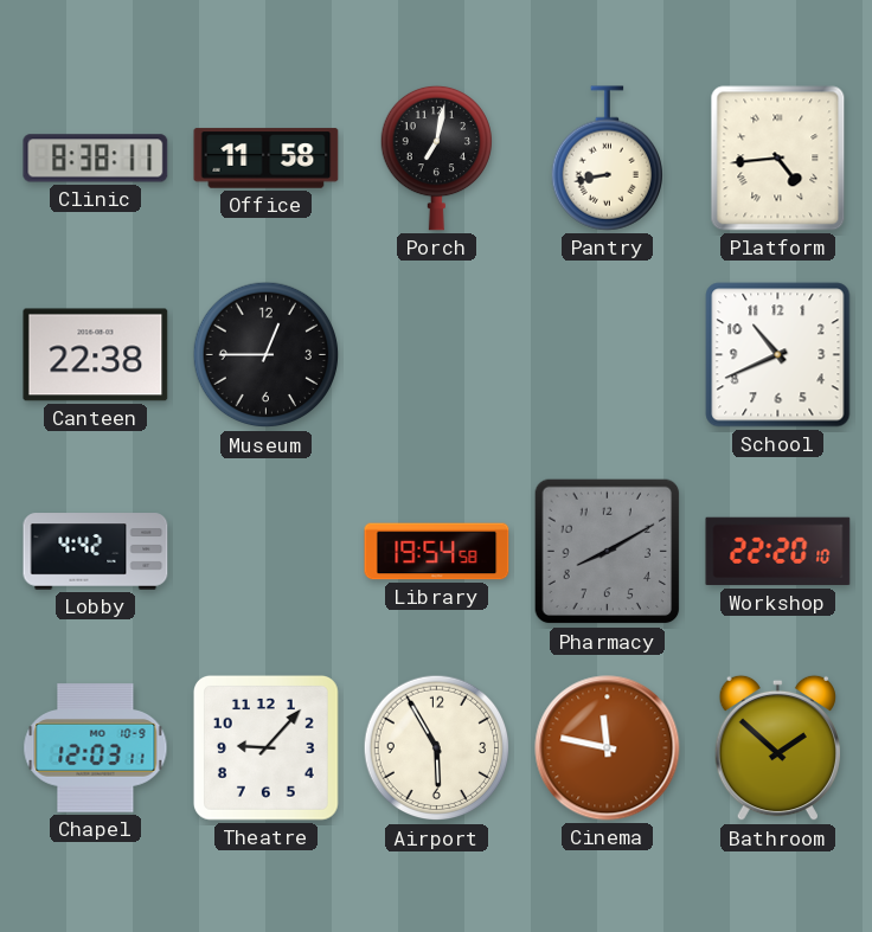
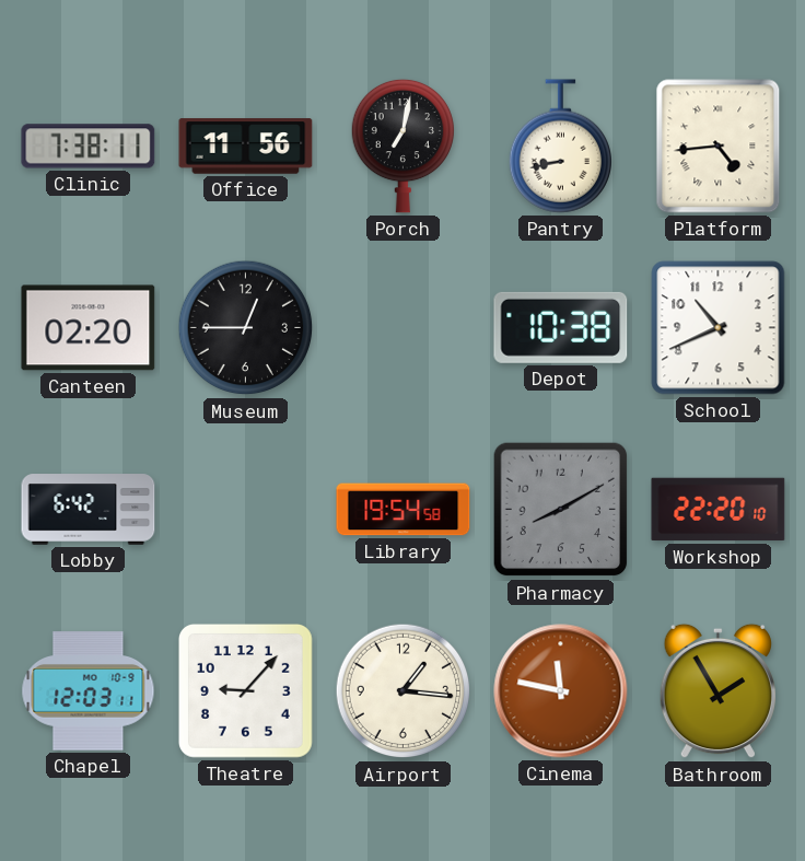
Clinic: 8:38 -> 7:38 (89, 147)
Office: 11:58 -> 11:56 (246, 147)
Canteen: 22:38 -> 02:20 (89, 328)
Depot: none -> 10:38 (561, 327)
Lobby: 4:42 -> 6:42 (89, 510)
Airport: 5:55 -> 1:16 (404, 691)
Bathroom: 1:52 -> 1:55 (717, 691)
